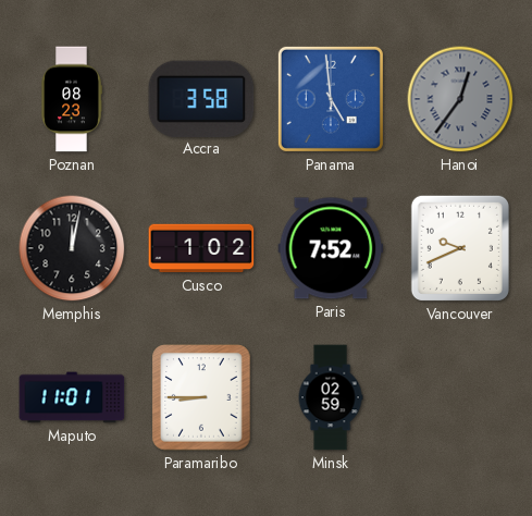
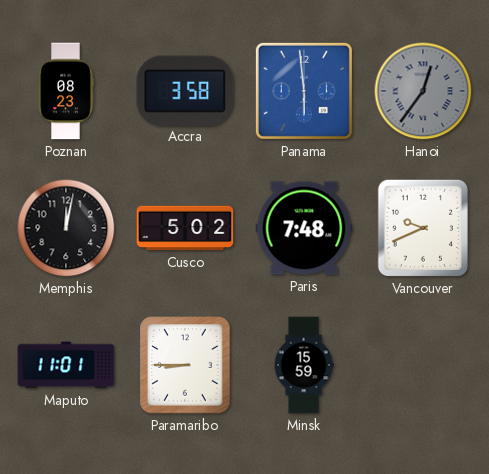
Panama: 4:59 -> 5:59 (304, 91)
Cusco: 1:02 -> 5:02 (185, 228)
Paris: 7:52 -> 7:48 (304, 228)
Minsk: 02:59 -> 15:59 (304, 365)
